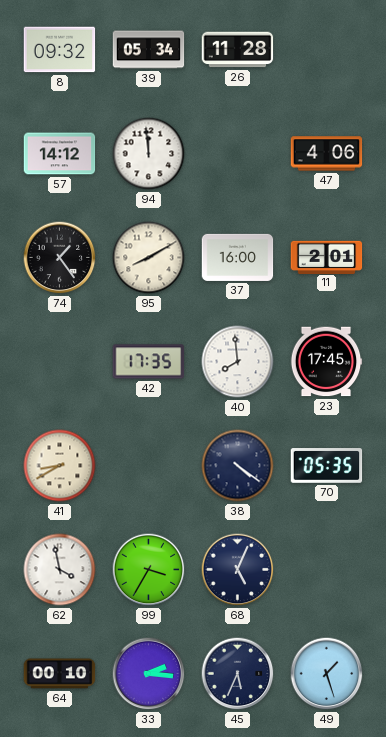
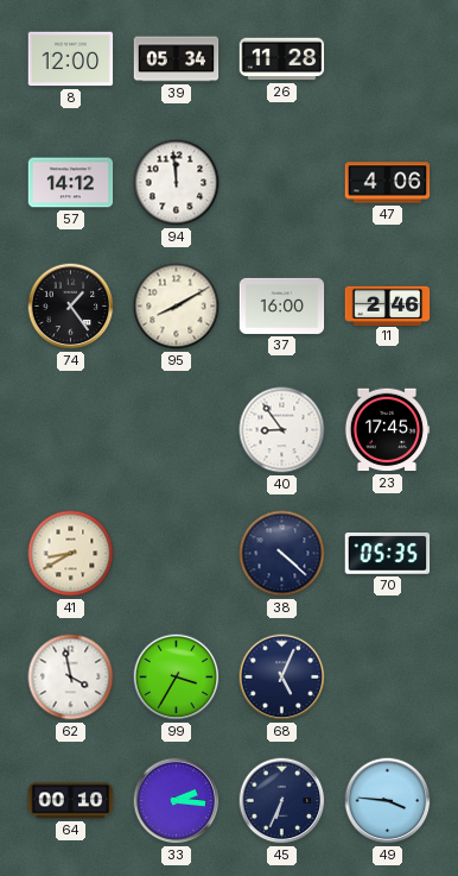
8: 09:32 -> 12:00 (71, 59)
11: 2:01 -> 2:46 (388, 305)
42: 17:35 -> none (149, 362)
40: 7:59 -> 8:54 (282, 430)
38: 4:21 -> 4:22 (282, 554)
45: 5:34 -> 6:34 (282, 801)
49: 1:27 -> 3:46 (388, 801)
